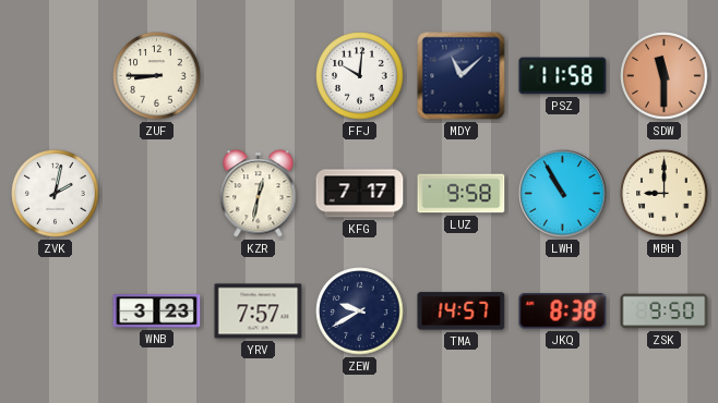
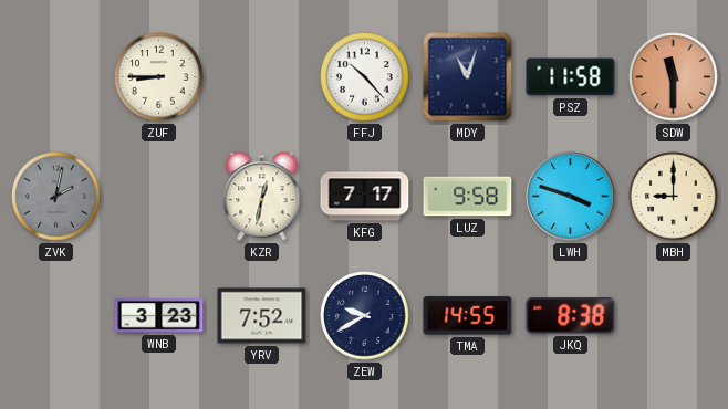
FFJ: 10:01 -> 10:23 (365, 77)
MDY: 11:08 -> 11:03 (468, 77)
ZVK dial: white -> grey (56, 197)
LWH: 10:55 -> 3:48 (571, 197)
YRV: 7:57 -> 7:52 (262, 316)
TMA: 14:57 -> 14:55 (468, 316)
ZSK: 9:50 -> none (665, 312)
